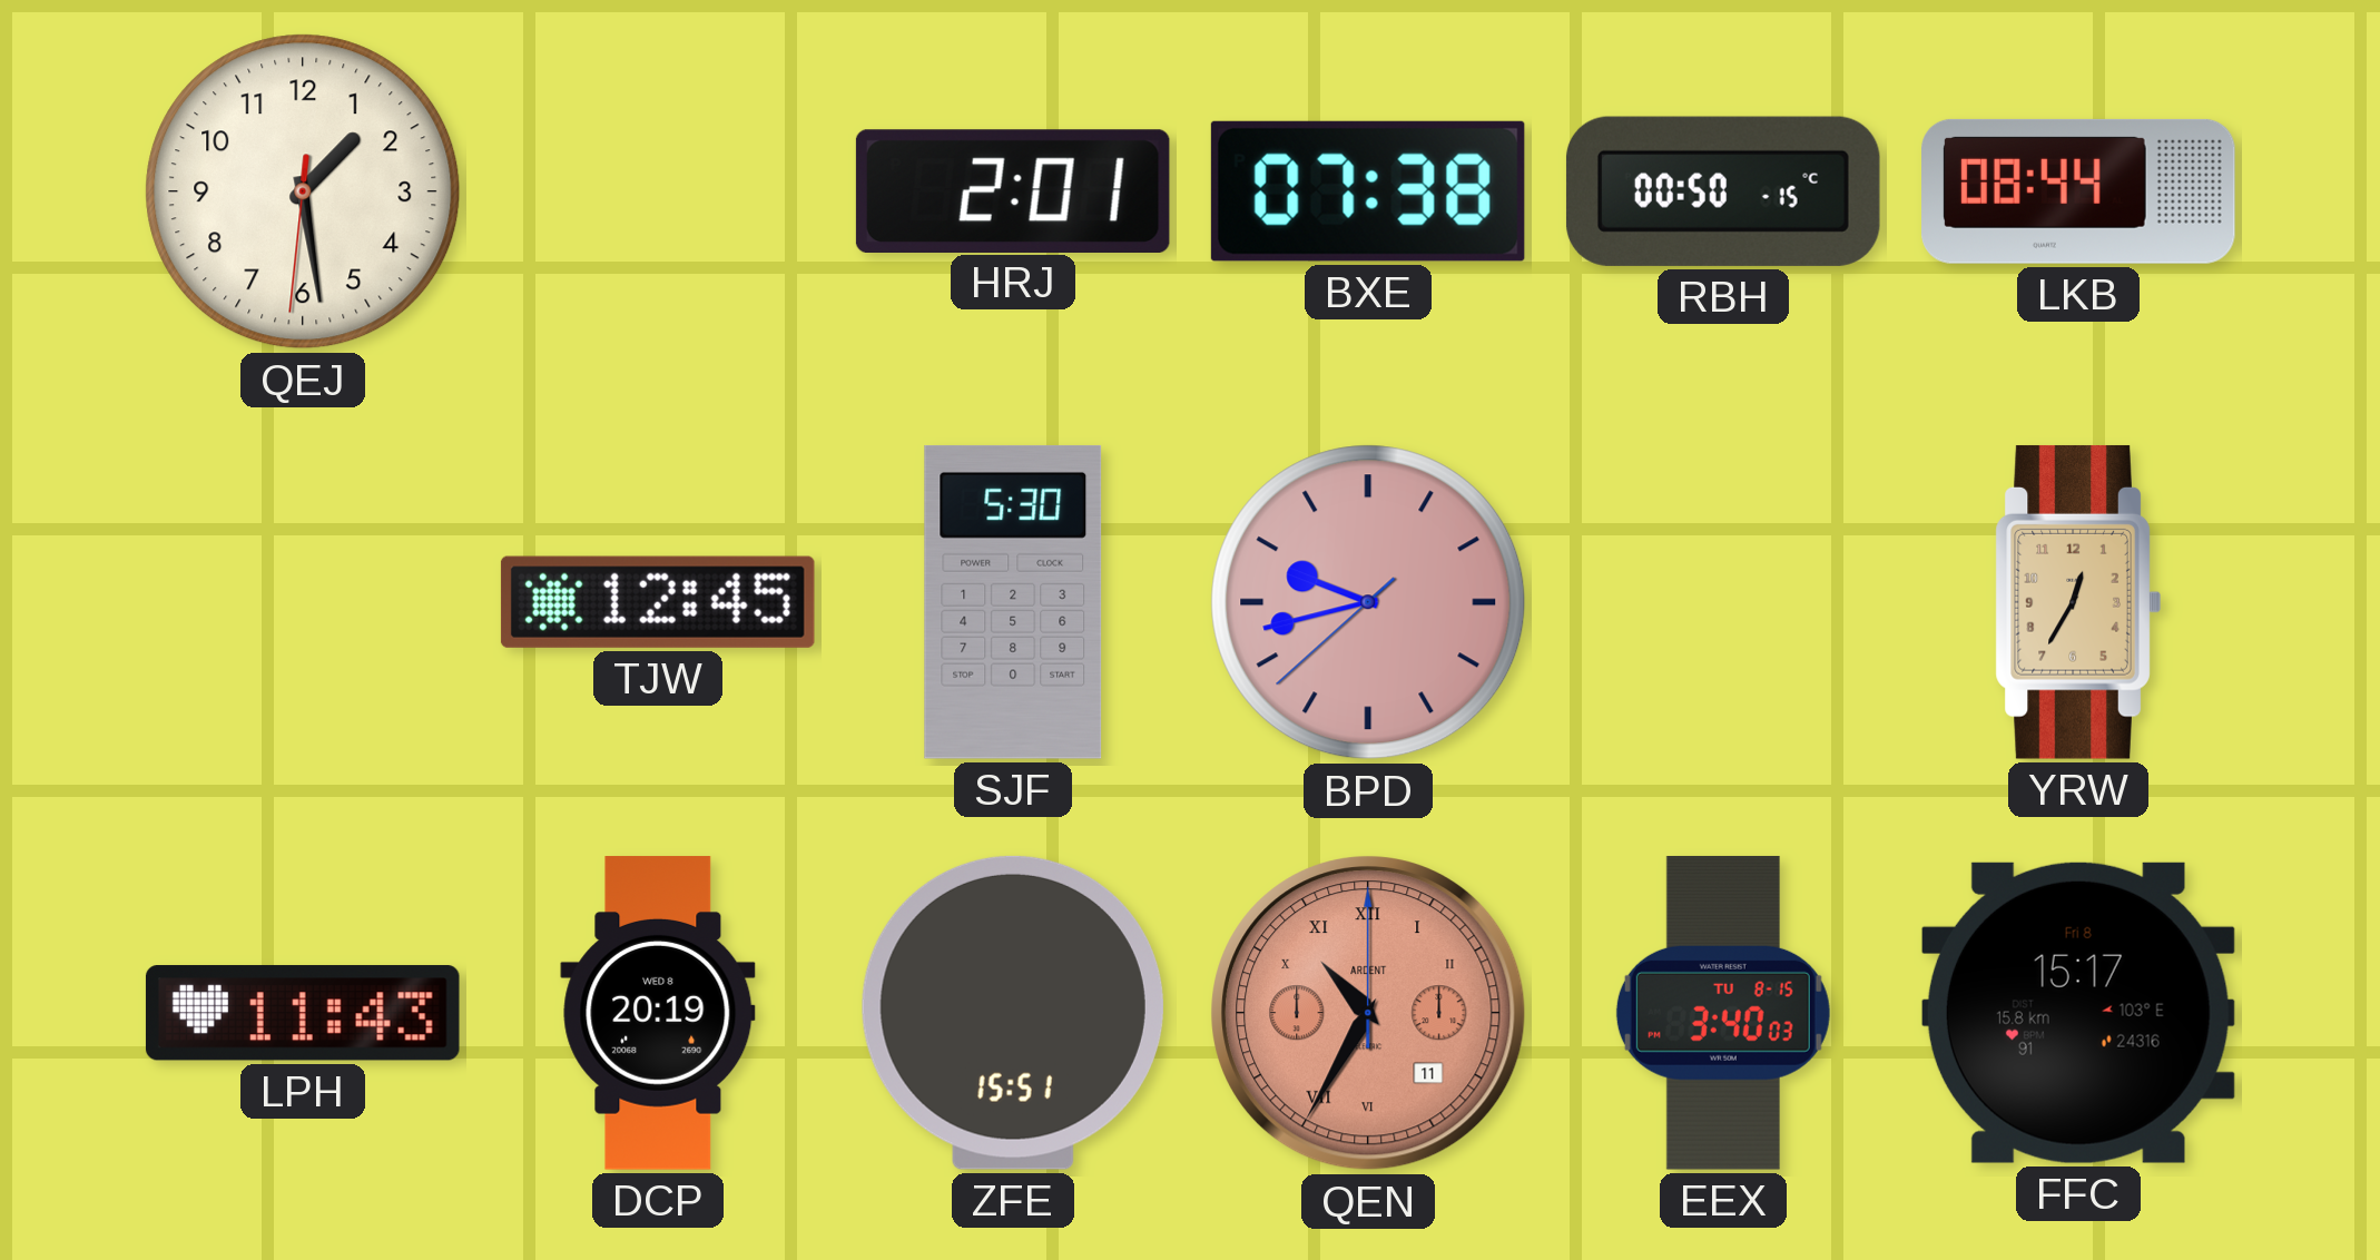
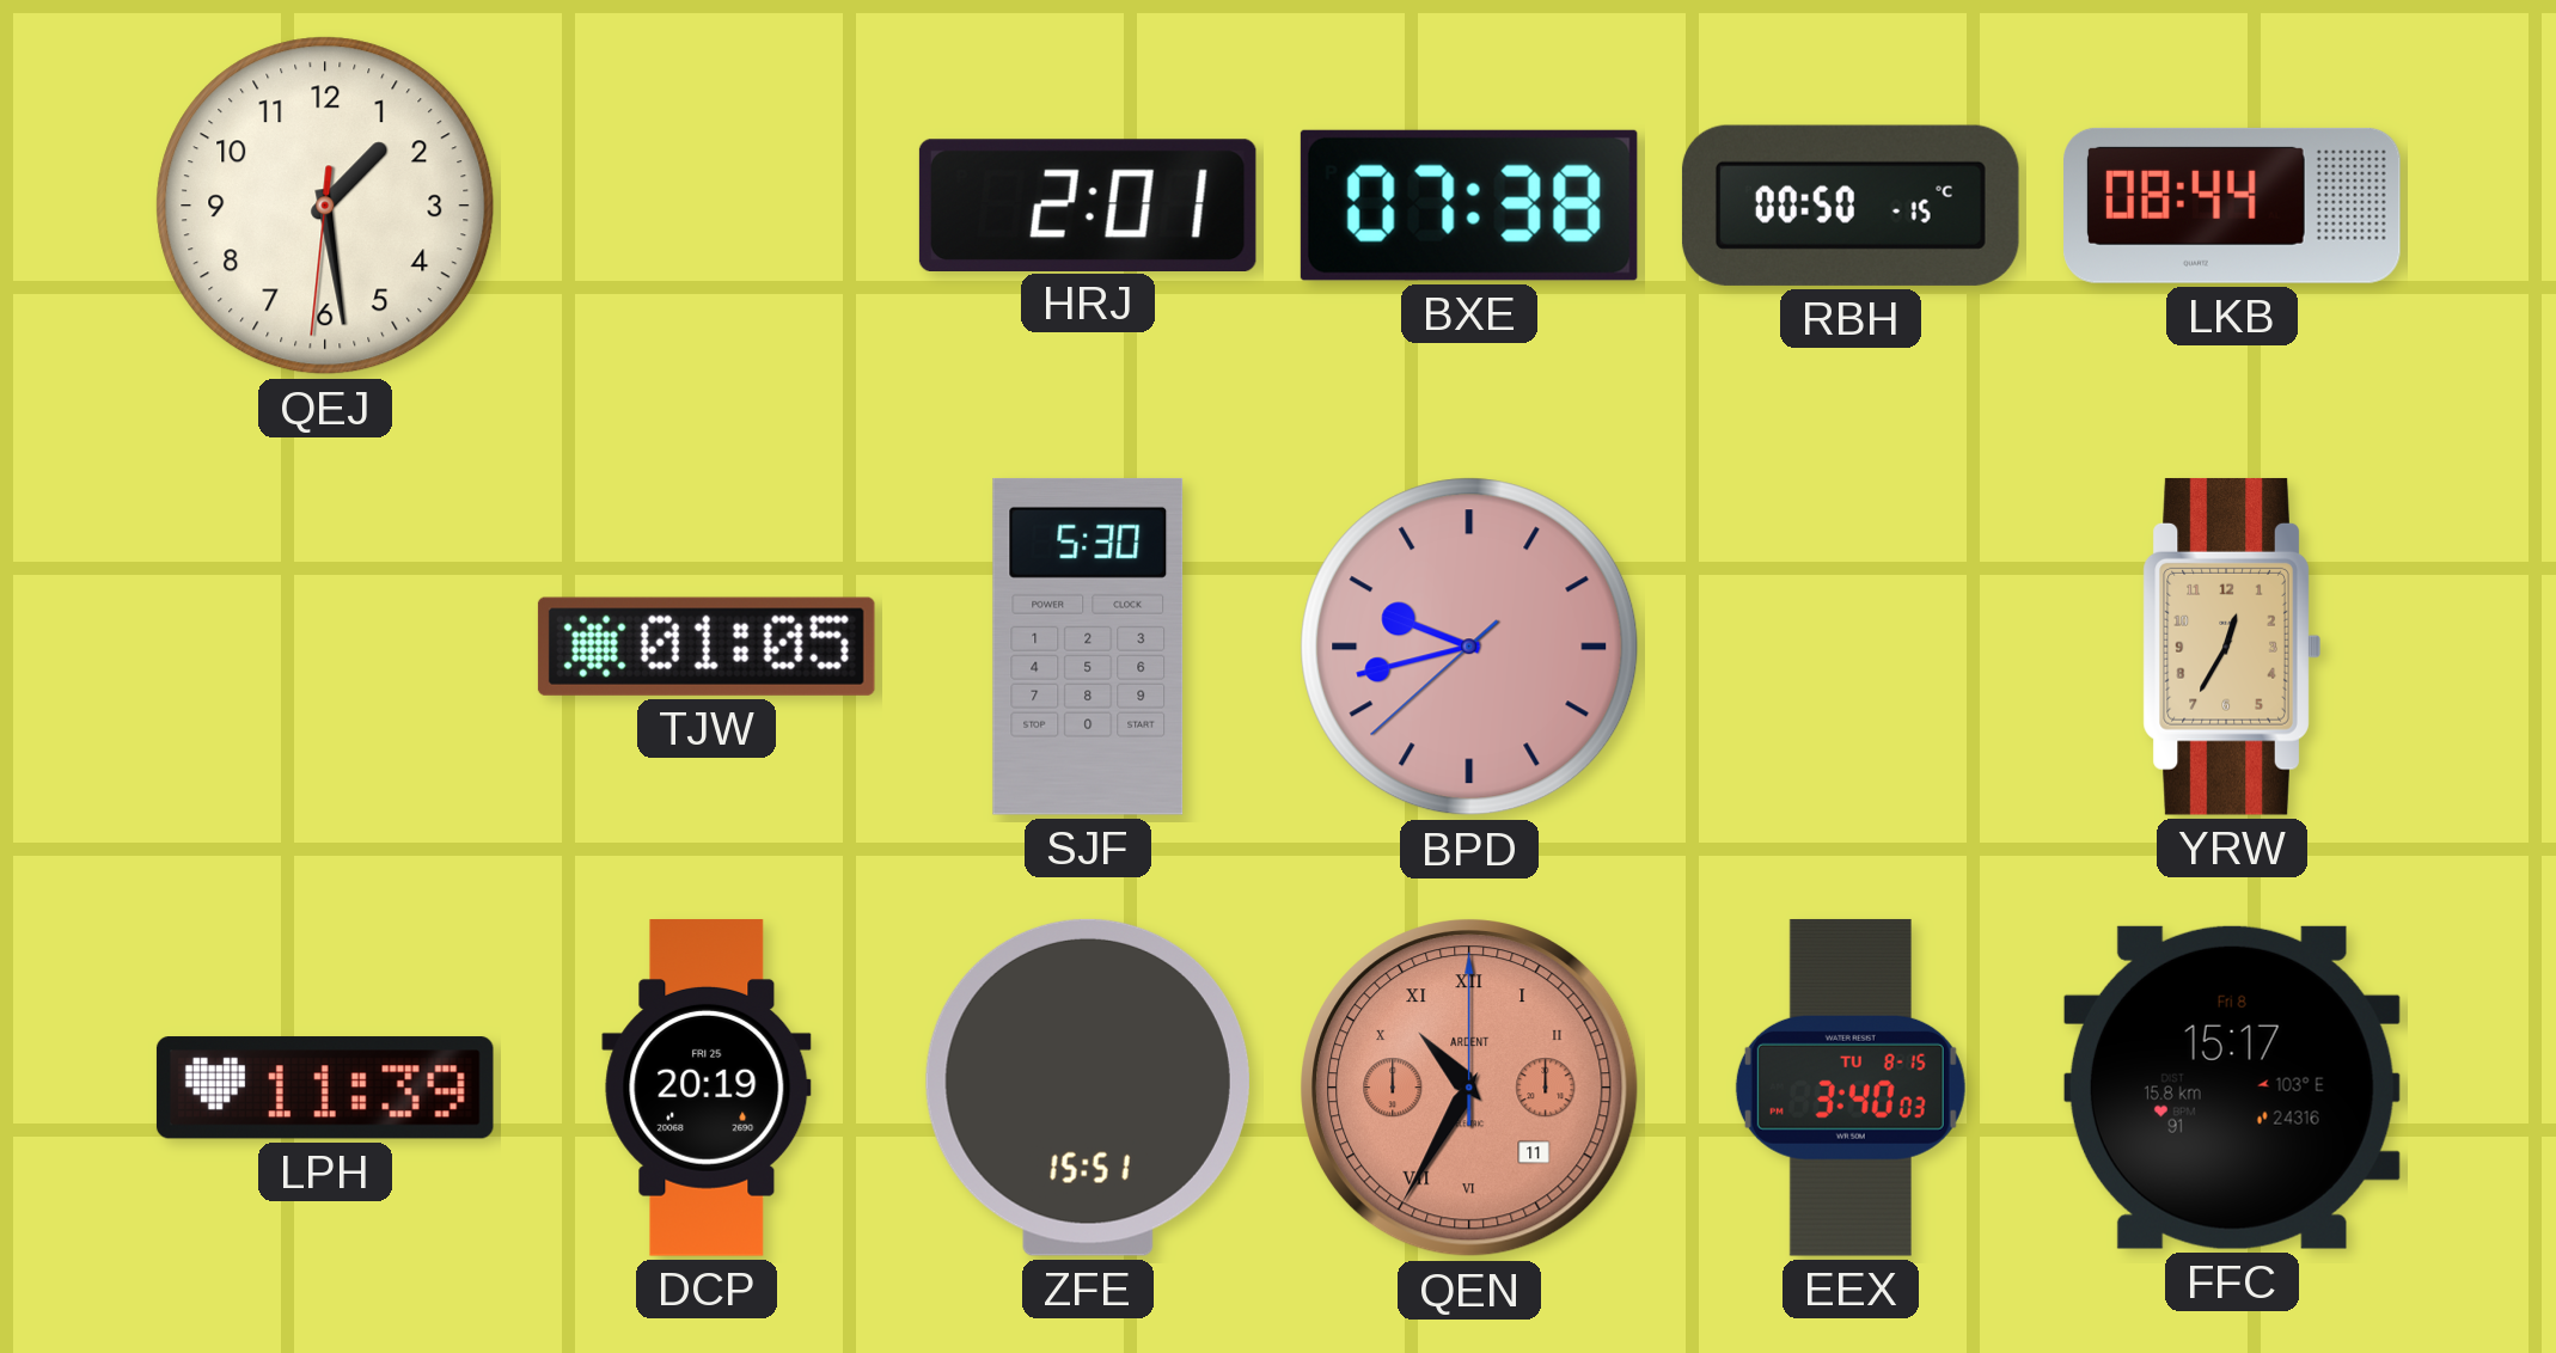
TJW: 12:45 -> 01:05 (707, 647)
LPH: 11:43 -> 11:39 (325, 1088)
DCP date: WED 8 -> FRI 25 (707, 1088)
